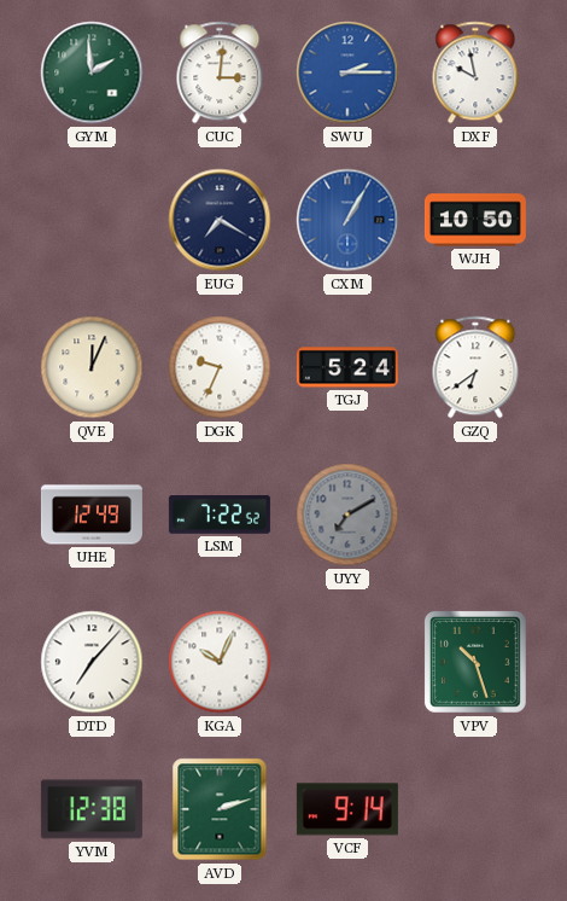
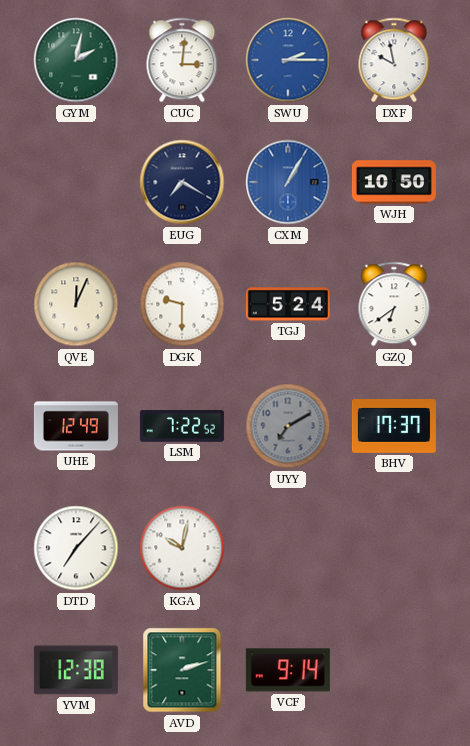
GYM: 1:59 -> 2:02 (76, 60)
DGK: 9:34 -> 9:30 (182, 304)
BHV: none -> 17:37 (394, 426)
KGA: 10:04 -> 10:02 (182, 548)
VPV: 10:27 -> none (475, 662)
